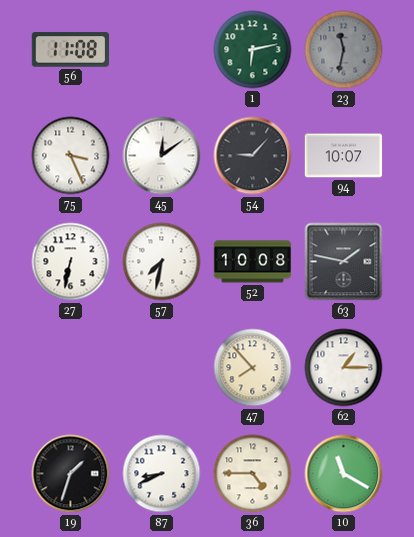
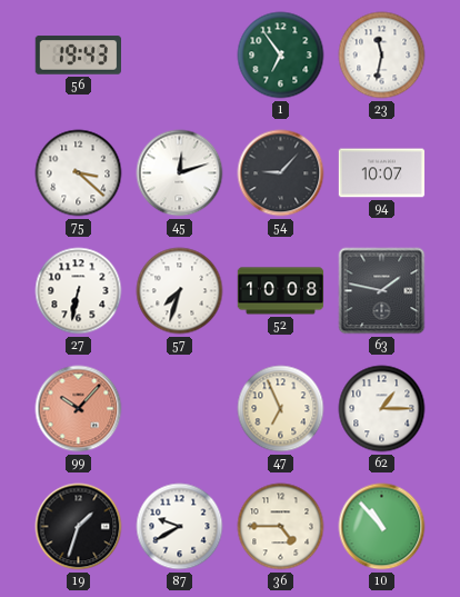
56: 11:08 -> 19:43 (78, 56)
1: 6:13 -> 6:54 (281, 56)
23 dial: grey -> white (382, 56)
75: 3:26 -> 3:22 (79, 173)
45: 12:09 -> 12:12 (180, 173)
57: 7:32 -> 7:33 (180, 291)
99: none -> 10:07 (79, 409)
47: 7:53 -> 6:56 (281, 409)
87: 8:41 -> 9:40 (180, 527)
10: 11:20 -> 10:53 (382, 527)
